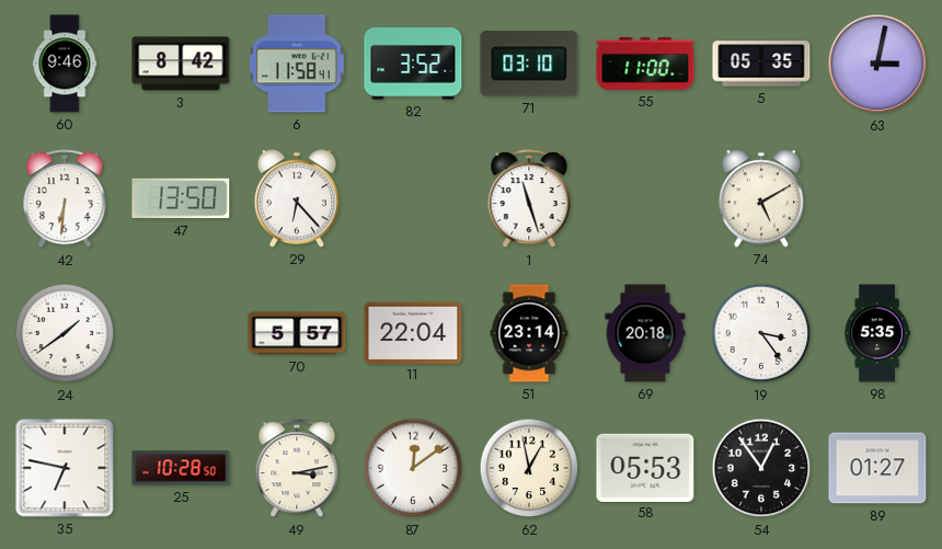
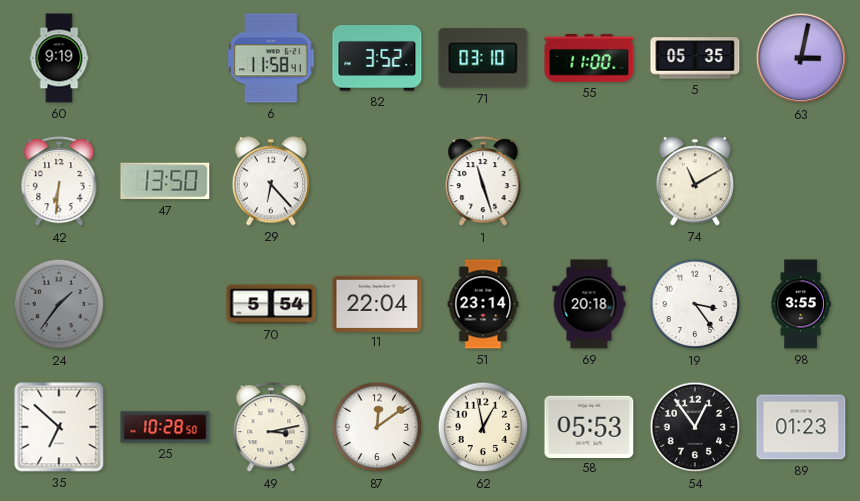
60: 9:46 -> 9:19 (59, 58)
3: 8:42 -> none (181, 64)
74: 5:10 -> 11:10 (694, 181)
24: 1:39 -> 1:36 (59, 304)
24 dial: white -> grey (59, 304)
70: 5:57 -> 5:54 (271, 304)
98: 5:35 -> 3:55 (801, 304)
35: 6:47 -> 6:52 (59, 427)
89: 01:27 -> 01:23 (801, 427)
